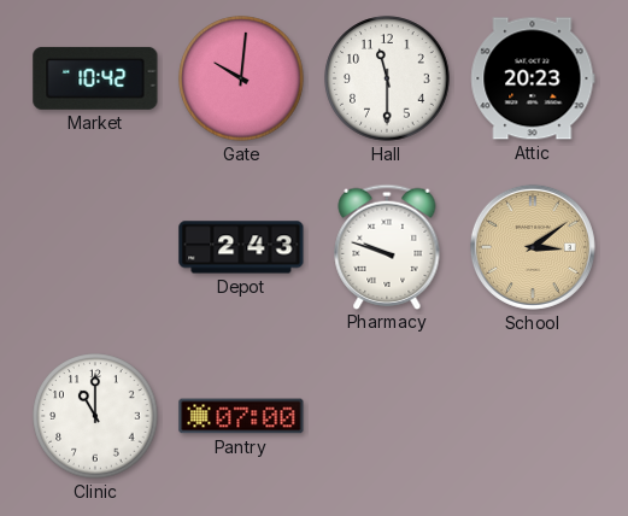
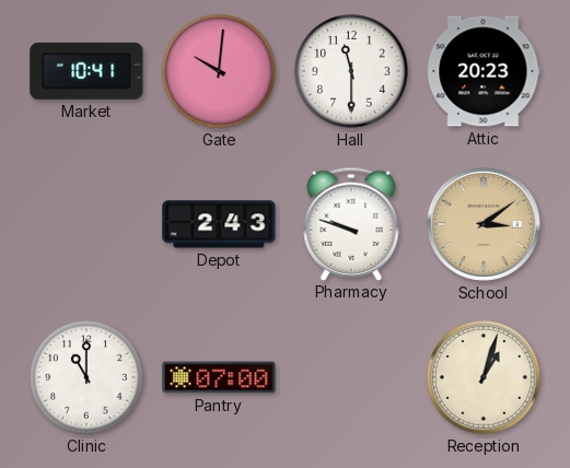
Market: 10:42 -> 10:41 (86, 71)
Reception: none -> 1:03 (484, 377)
